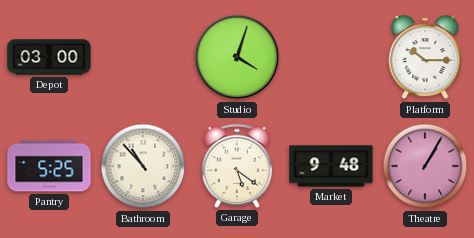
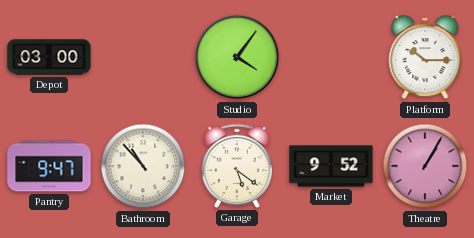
Studio: 4:03 -> 4:06 (237, 57)
Pantry: 5:25 -> 9:47 (49, 166)
Market: 9:48 -> 9:52 (331, 166)
